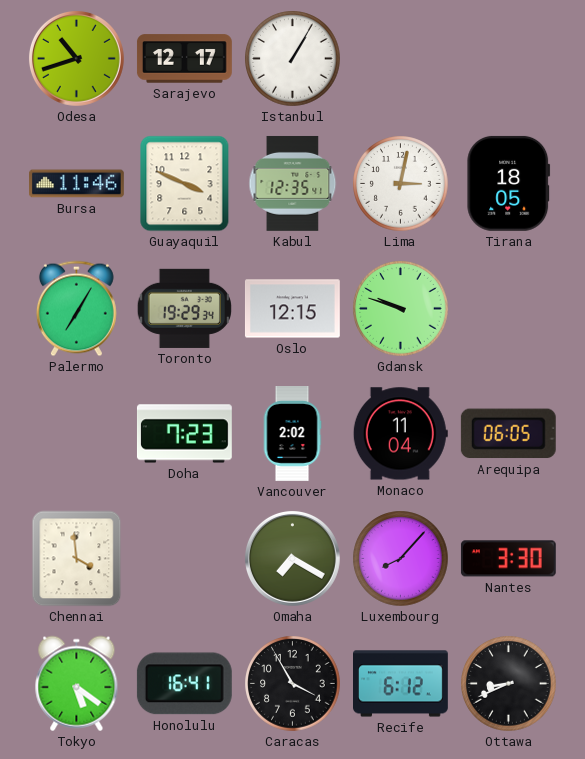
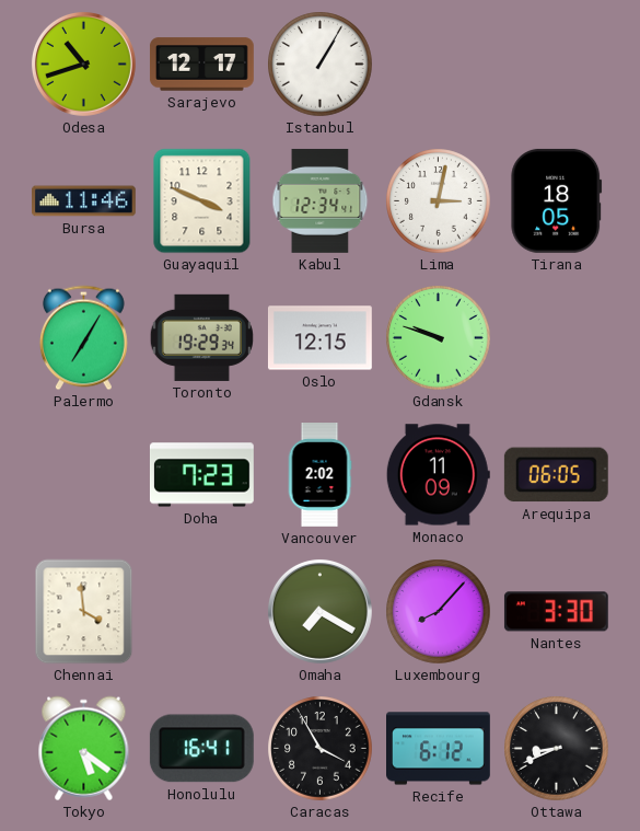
Kabul: 12:35 -> 12:34 (321, 200)
Monaco: 11:04 -> 11:09 (438, 475)
